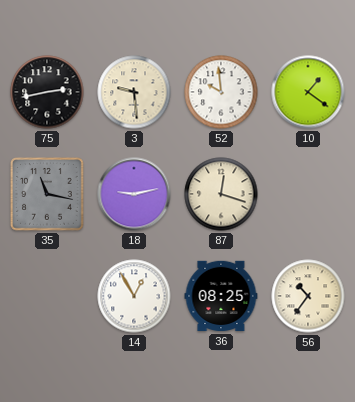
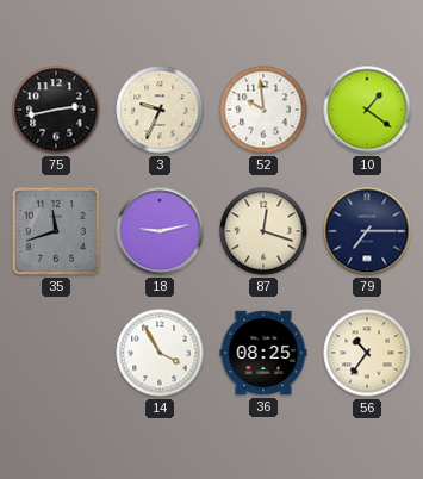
3: 9:29 -> 9:34 (160, 110)
35: 11:17 -> 11:42 (57, 232)
79: none -> 7:15 (367, 231)
14: 12:55 -> 3:55 (160, 353)
